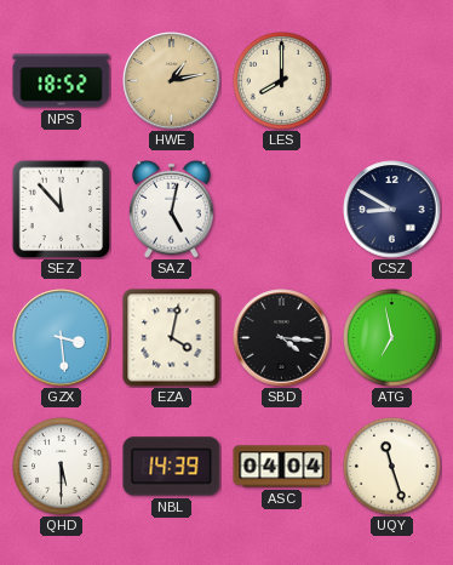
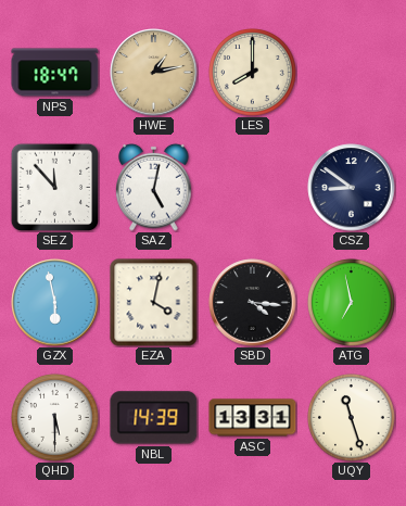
NPS: 18:52 -> 18:47 (55, 73)
CSZ: 8:50 -> 8:51 (352, 188)
GZX: 3:29 -> 5:58 (55, 303)
ASC: 04:04 -> 13:31 (253, 418)
